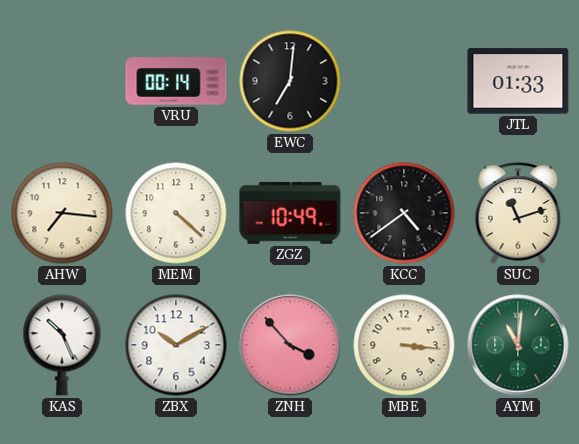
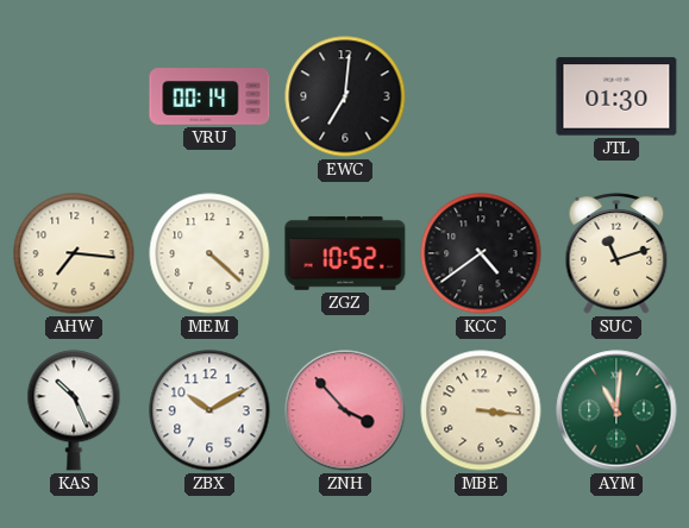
JTL: 01:33 -> 01:30 (616, 96)
ZGZ: 10:49 -> 10:52 (345, 253)
